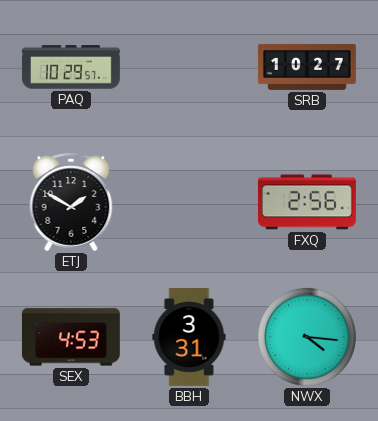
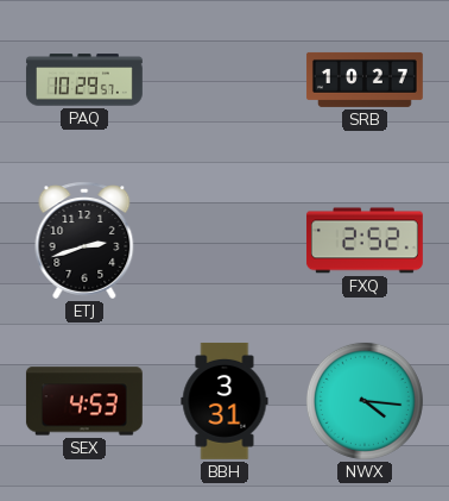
ETJ: 1:50 -> 2:42 (84, 240)
FXQ: 2:56 -> 2:52 (365, 240)
